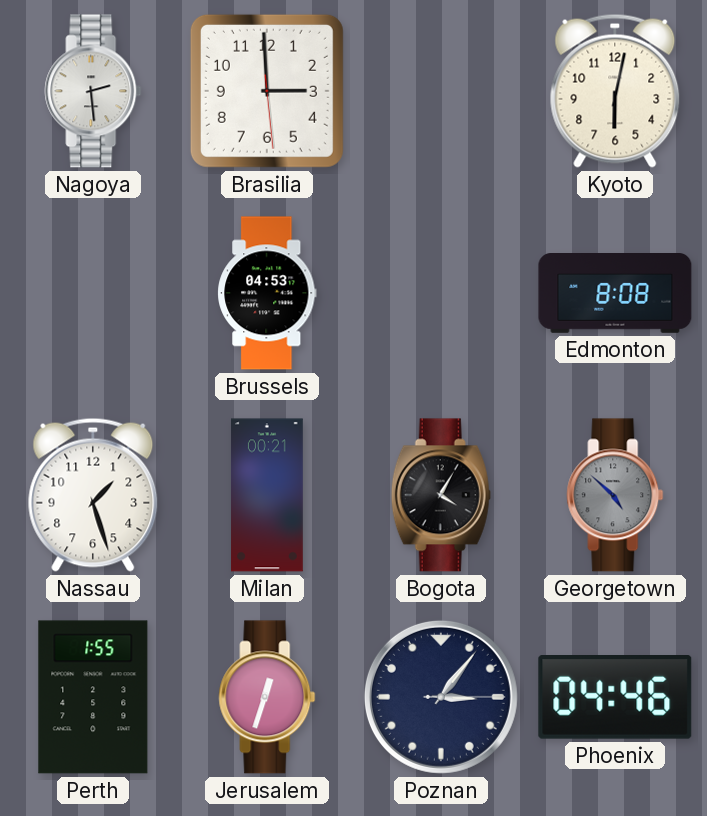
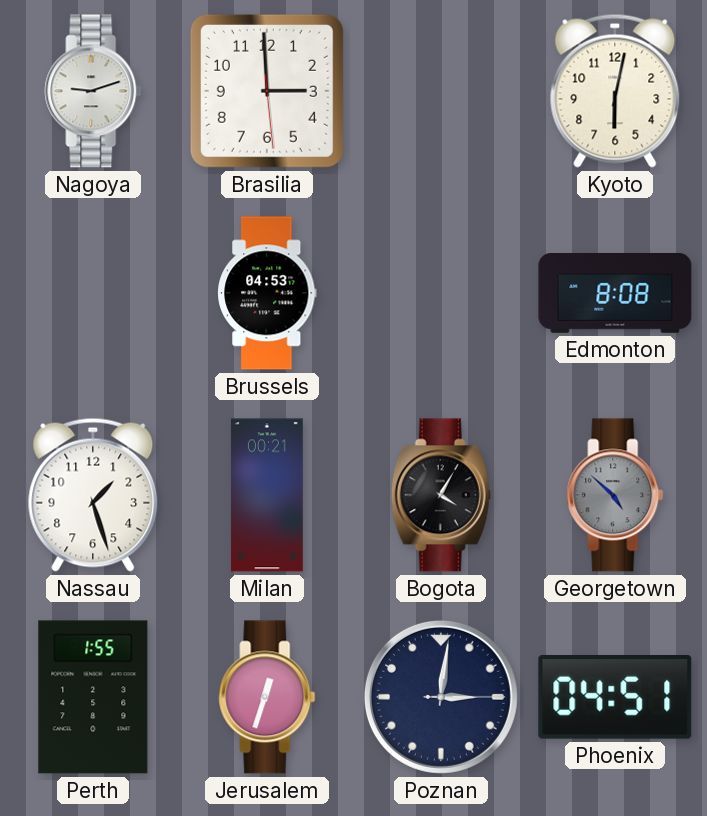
Nagoya: 2:29 -> 9:12 (93, 91)
Poznan: 3:06 -> 3:01 (441, 697)
Phoenix: 04:46 -> 04:51 (615, 698)
